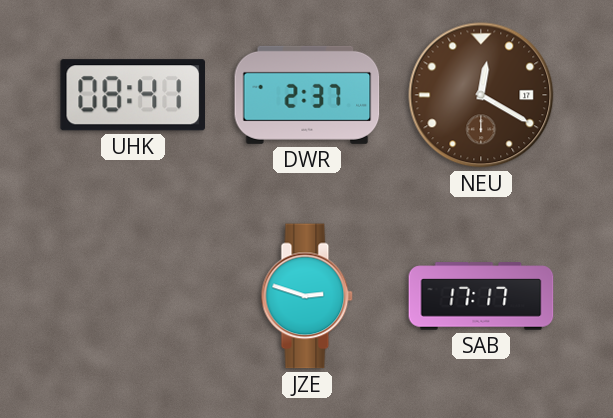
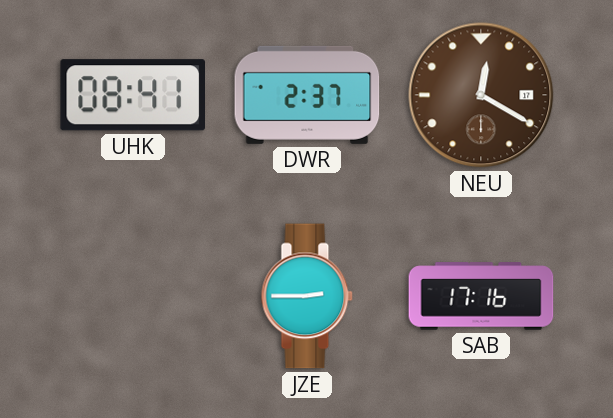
JZE: 2:48 -> 2:45 (307, 296)
SAB: 17:17 -> 17:16 (481, 296)
